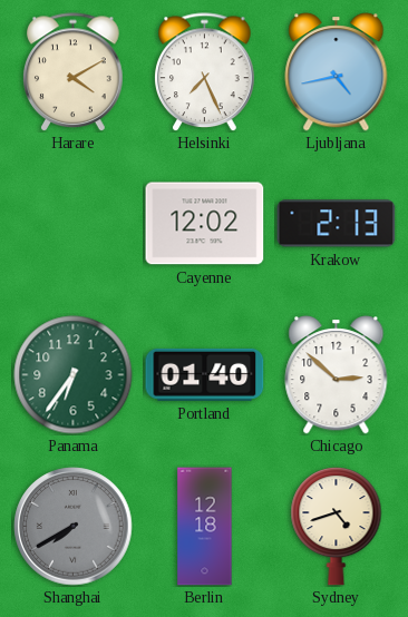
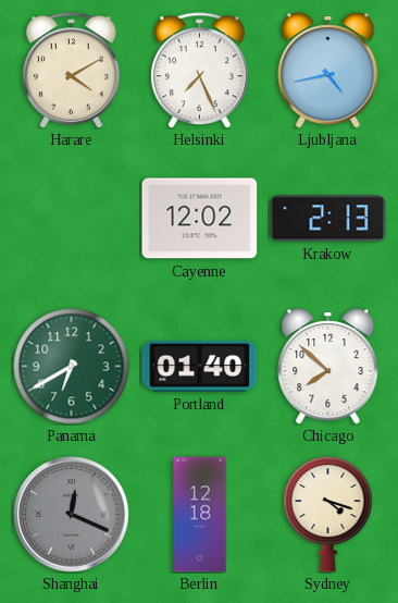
Panama: 6:36 -> 6:40 (72, 367)
Chicago: 2:52 -> 7:52 (328, 367)
Shanghai: 7:40 -> 12:19 (72, 515)
Sydney: 4:42 -> 4:18 (328, 515)
